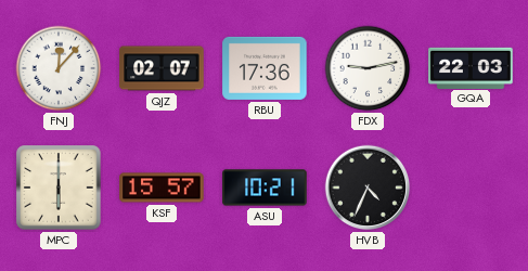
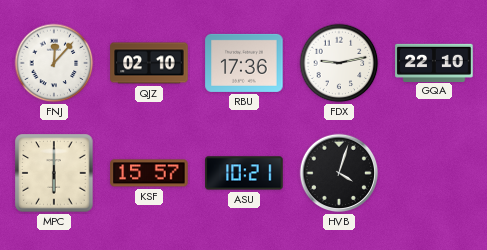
QJZ: 02:07 -> 02:10 (149, 63)
GQA: 22:03 -> 22:10 (434, 62)
HVB: 4:34 -> 4:03 (339, 173)
